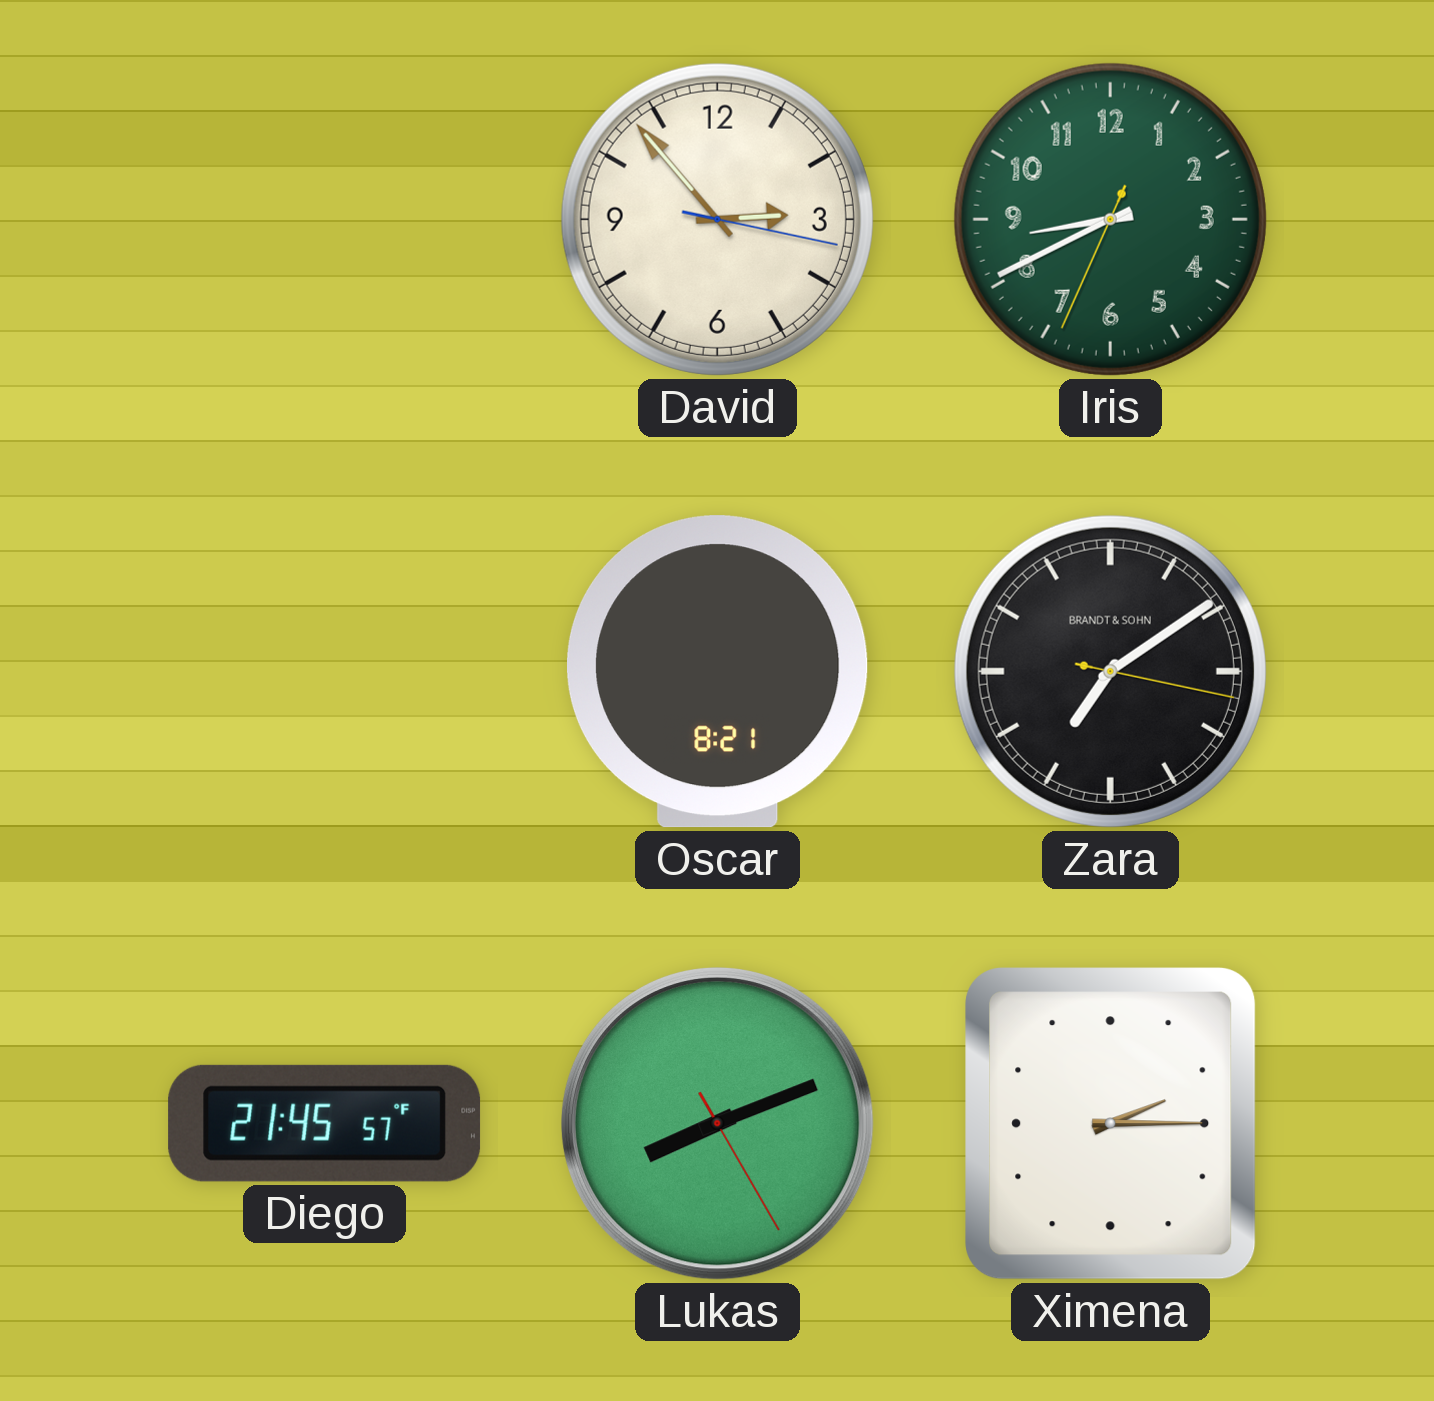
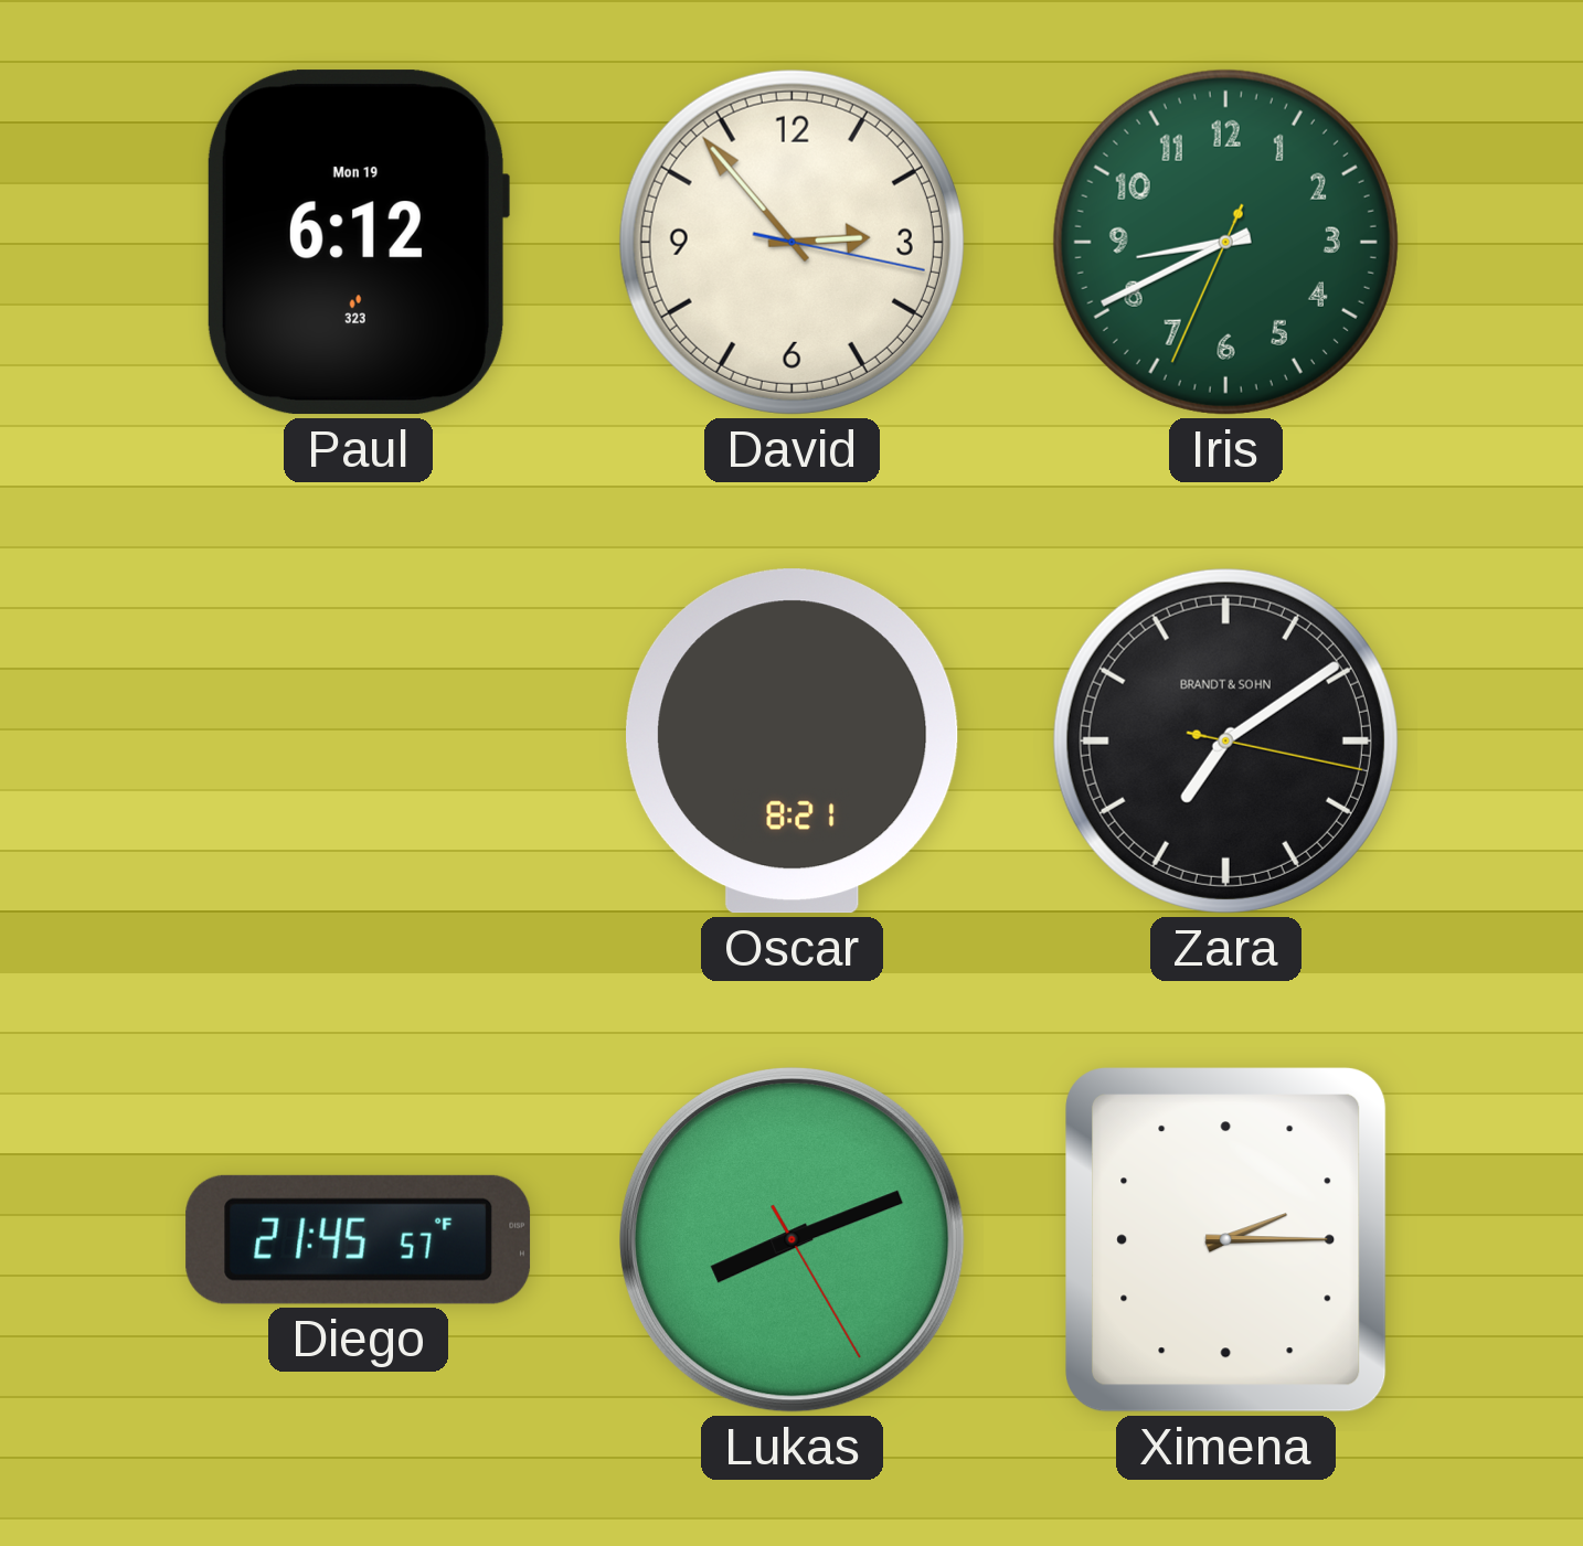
Paul: none -> 6:12 (358, 243)
